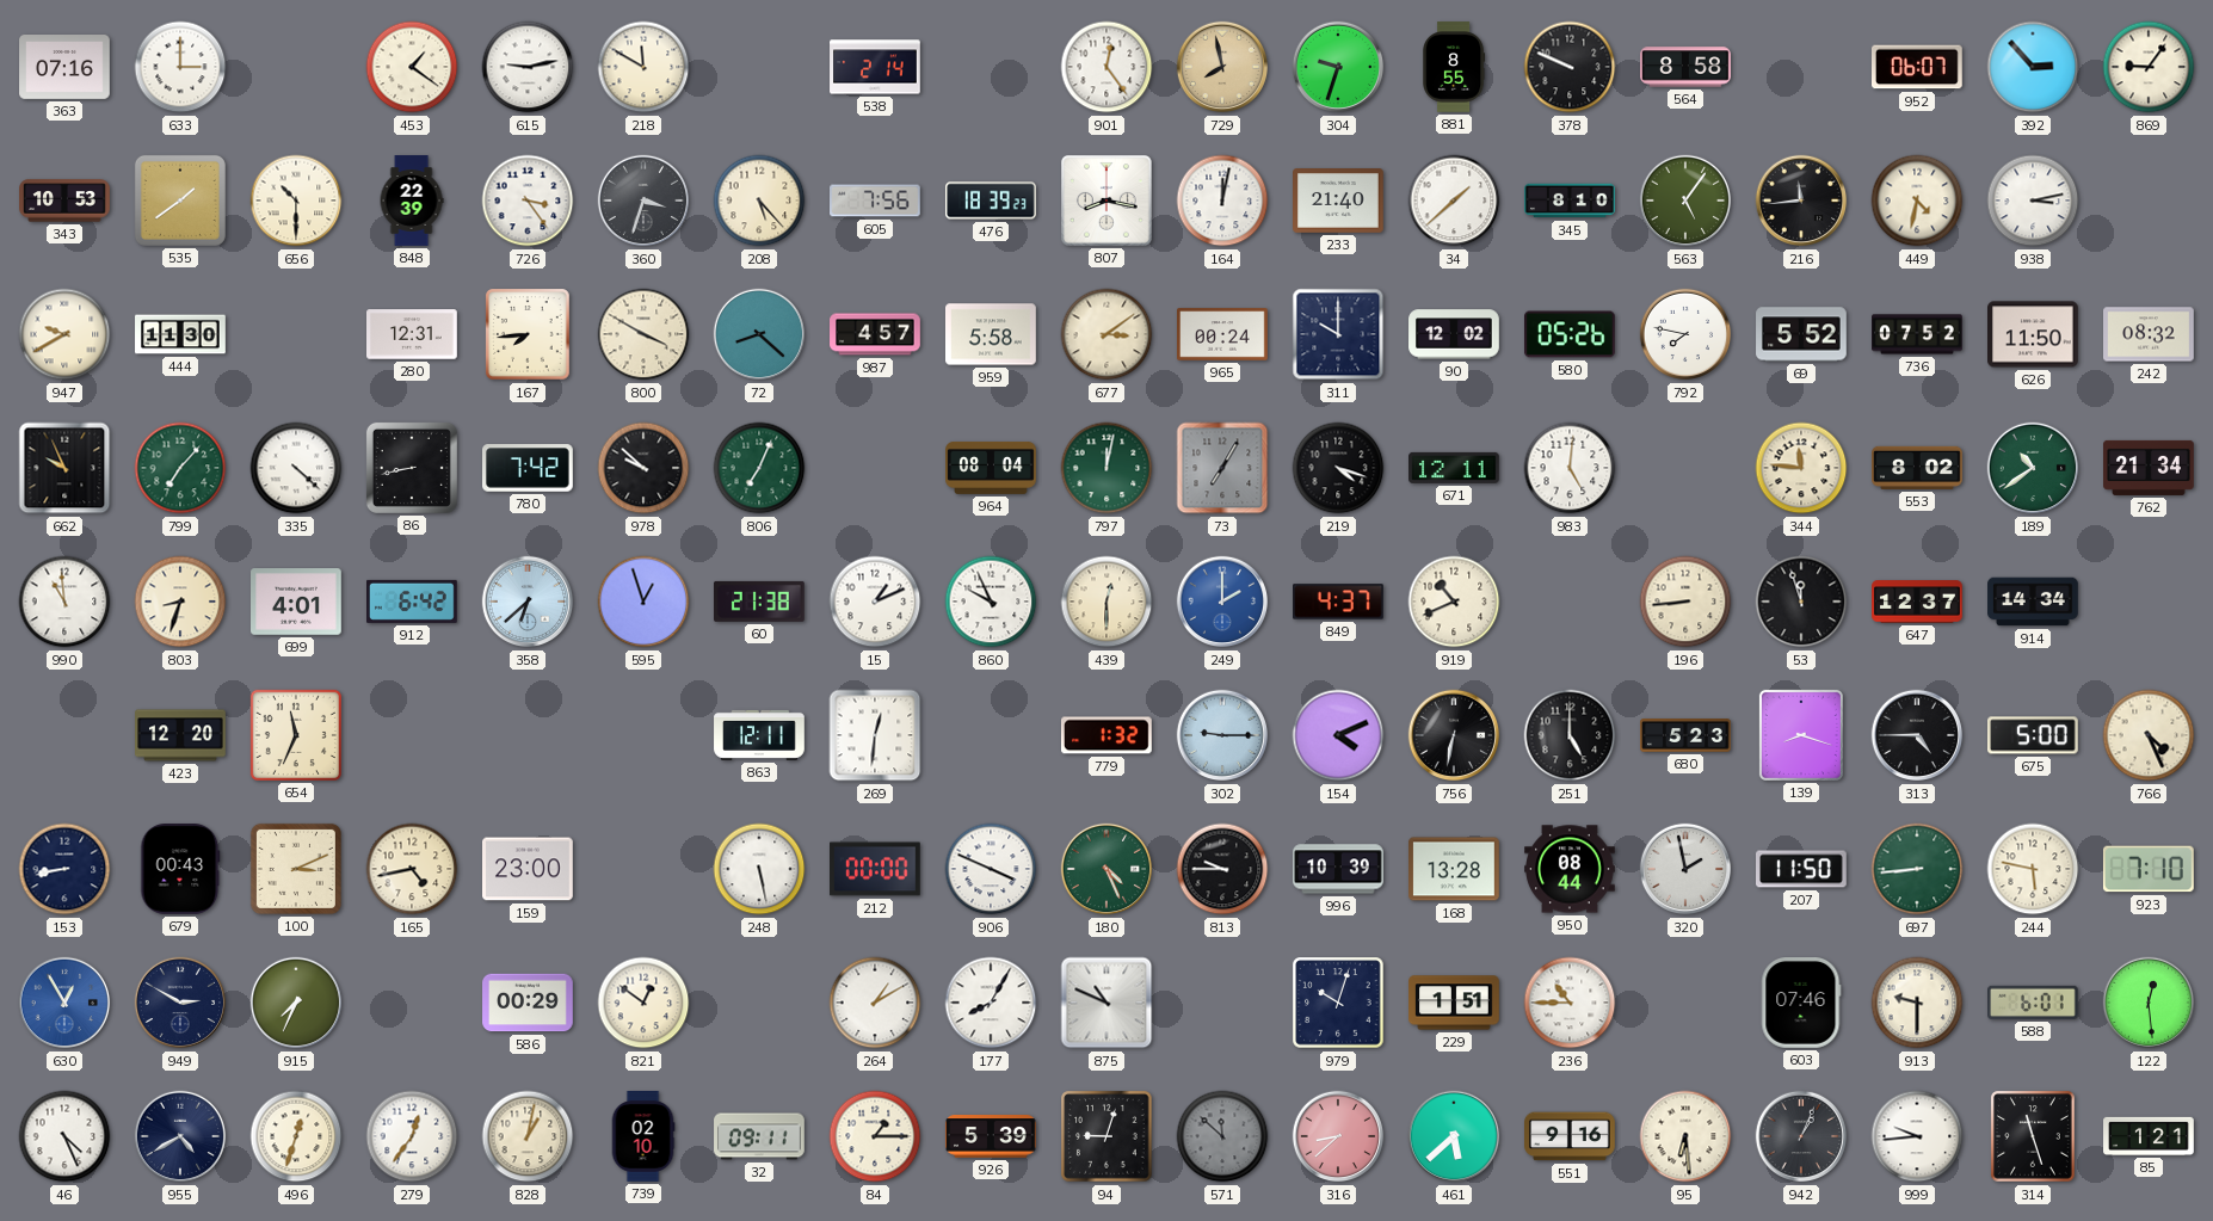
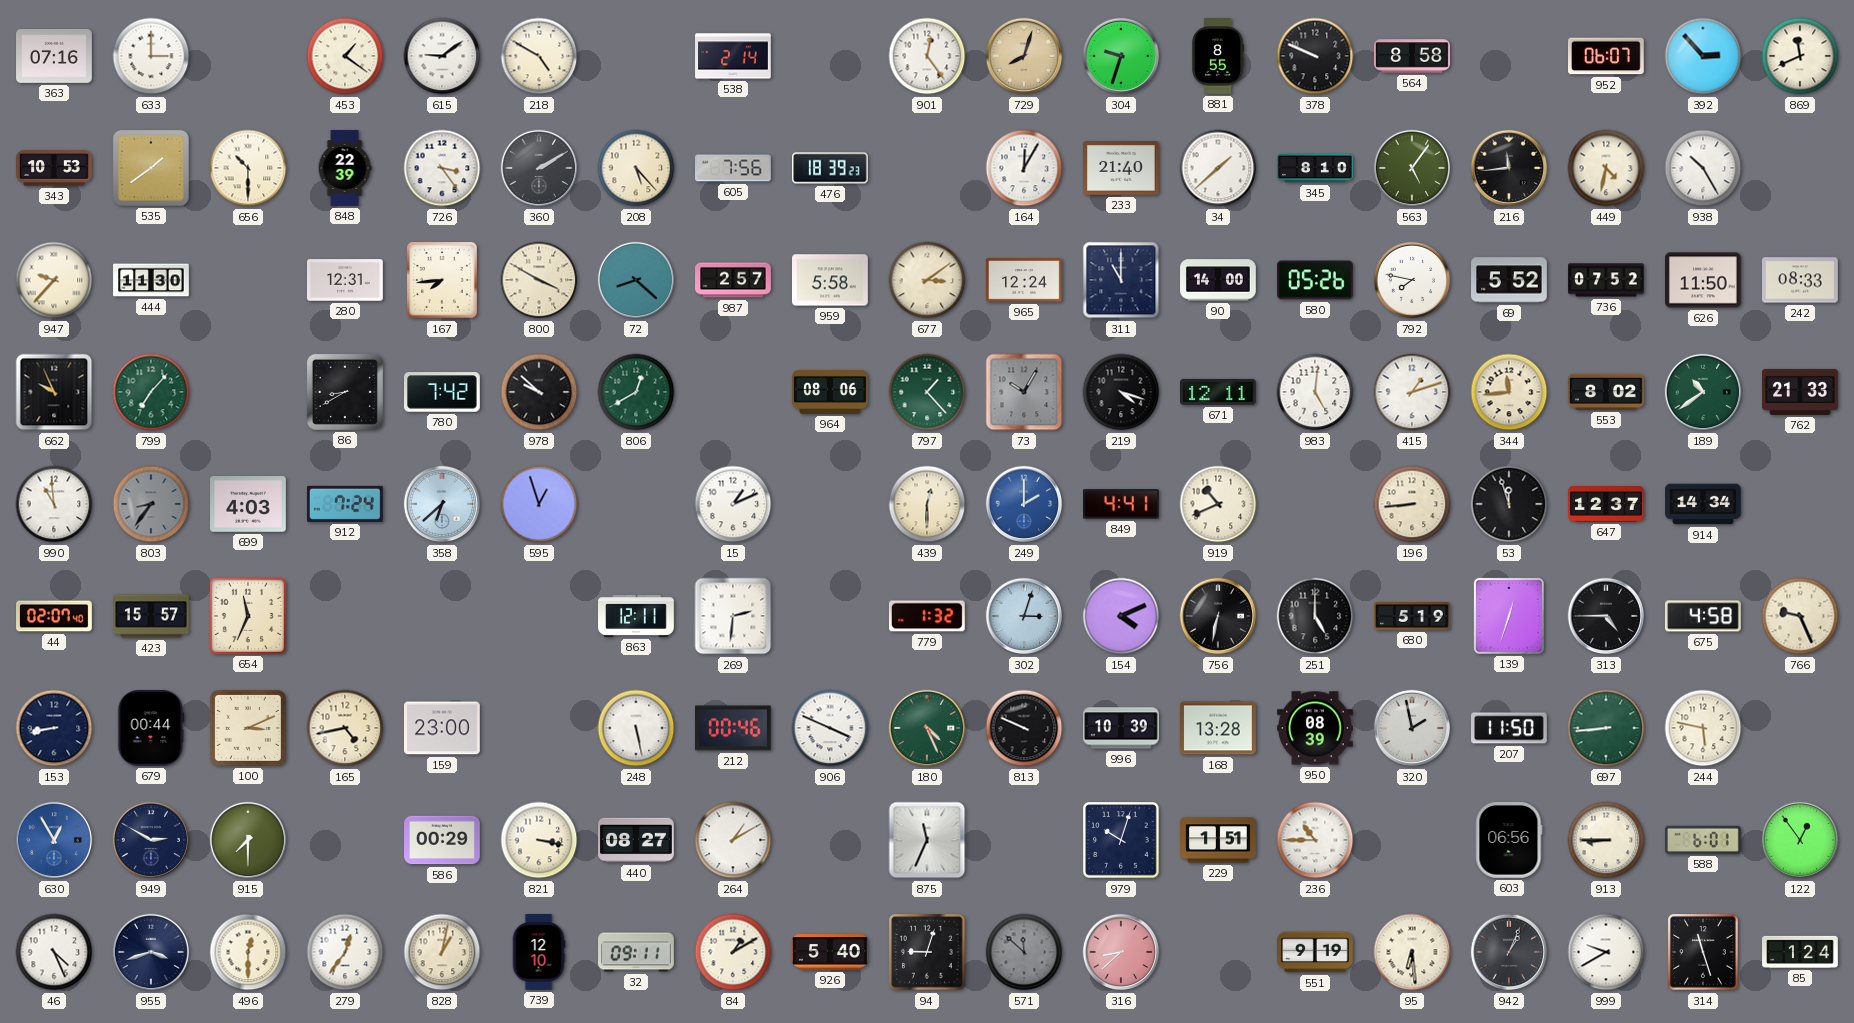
615: 9:13 -> 9:09 (442, 56)
218: 11:50 -> 4:50 (539, 56)
729: 7:58 -> 8:03 (1024, 56)
869: 9:06 -> 11:41 (1800, 56)
360: 3:33 -> 2:10 (539, 168)
807: 8:17 -> none (1108, 201)
164: 12:02 -> 12:05 (1024, 168)
938: 3:13 -> 10:25 (1703, 168)
947: 9:40 -> 9:37 (54, 280)
987: 4:57 -> 2:57 (733, 280)
965: 00:24 -> 12:24 (1025, 280)
311: 10:00 -> 11:00 (1121, 280)
90: 12:02 -> 14:00 (1218, 280)
242: 08:32 -> 08:33 (1801, 280)
335: 4:22 -> none (296, 468)
86: 8:43 -> 8:40 (345, 392)
806: 7:04 -> 12:40 (636, 392)
964: 08:04 -> 08:06 (830, 393)
797: 12:02 -> 1:23 (927, 392)
73: 7:05 -> 10:05 (1024, 392)
415: none -> 1:12 (1412, 392)
344: 11:46 -> 11:44 (1509, 392)
762: 21:34 -> 21:33 (1800, 392)
803: 8:33 -> 8:36 (151, 504)
803 dial: cream -> grey (151, 504)
699: 4:01 -> 4:03 (249, 504)
912: 6:42 -> 7:24 (346, 504)
60: 21:38 -> none (759, 602)
860: 9:56 -> none (991, 602)
849: 4:37 -> 4:41 (1122, 504)
44: none -> 02:07 (54, 616)
423: 12:20 -> 15:57 (151, 616)
269: 12:31 -> 2:31 (733, 616)
302: 9:15 -> 3:03 (1024, 616)
680: 5:23 -> 5:19 (1412, 617)
139: 8:18 -> 12:33 (1509, 616)
675: 5:00 -> 4:58 (1704, 616)
766: 4:26 -> 9:26 (1800, 616)
679: 00:43 -> 00:44 (151, 729)
212: 00:00 -> 00:46 (734, 728)
813: 9:45 -> 9:49 (1024, 728)
950: 08:44 -> 08:39 (1315, 728)
923: 7:10 -> none (2149, 869)
915: 7:34 -> 7:30 (248, 840)
821: 12:51 -> 3:17 (539, 840)
440: none -> 08:27 (636, 840)
177: 8:05 -> none (991, 1003)
875: 10:49 -> 11:34 (927, 840)
603: 07:46 -> 06:56 (1509, 841)
913: 9:30 -> 8:45 (1606, 840)
122: 12:29 -> 12:54 (1800, 840)
955: 4:40 -> 3:42 (151, 952)
496: 12:33 -> 12:30 (248, 952)
739: 02:10 -> 12:10 (539, 952)
84: 1:15 -> 1:10 (733, 952)
926: 5:39 -> 5:40 (831, 952)
461: 5:38 -> none (1454, 1136)
551: 9:16 -> 9:19 (1316, 952)
999: 9:44 -> 9:40 (1606, 952)
85: 1:21 -> 1:24 (1800, 952)
